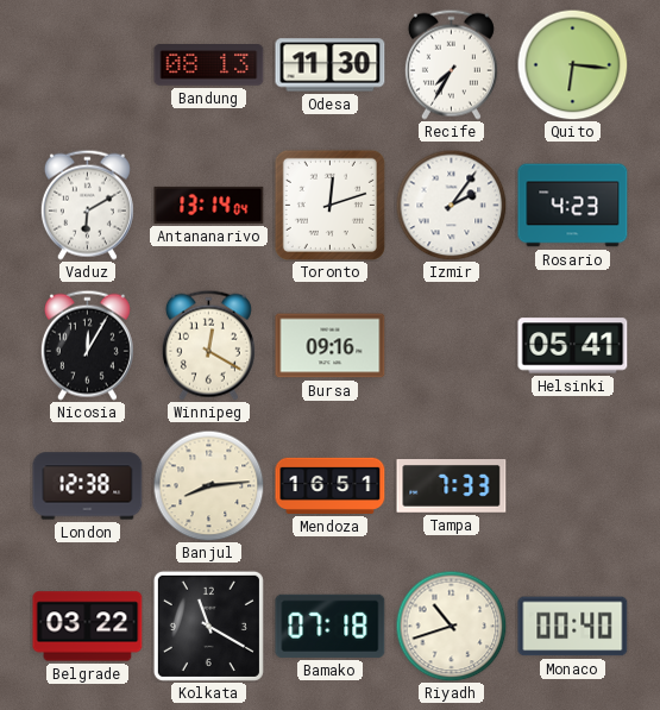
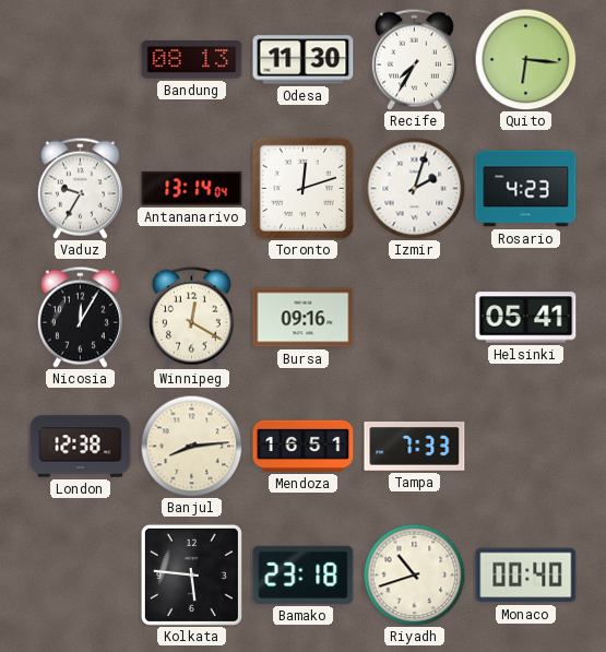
Vaduz: 6:10 -> 9:35 (80, 188)
Izmir: 2:06 -> 2:03 (414, 188)
Belgrade: 03:22 -> none (88, 627)
Kolkata: 11:20 -> 5:46 (191, 574)
Bamako: 07:18 -> 23:18 (304, 574)
